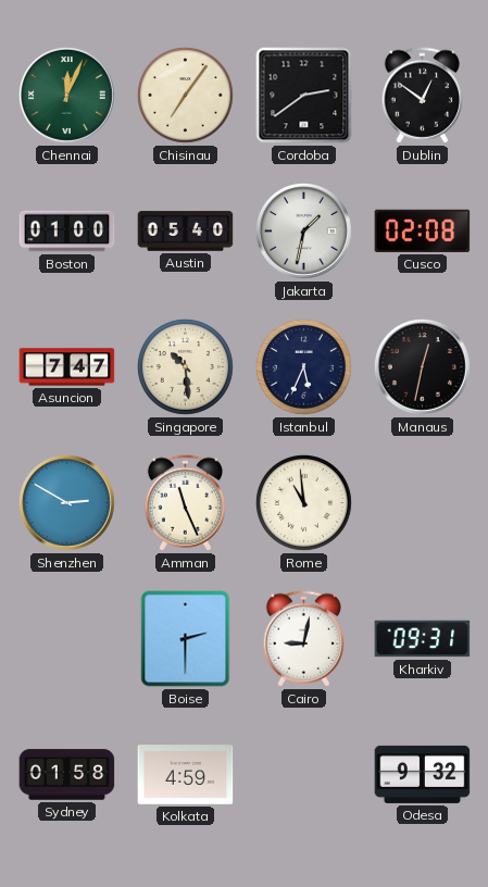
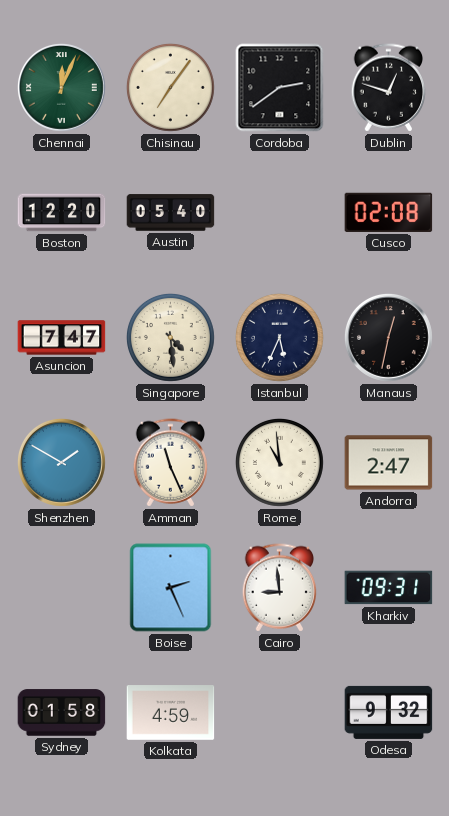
Dublin: 12:51 -> 12:48 (389, 88)
Boston: 01:00 -> 12:20 (62, 213)
Jakarta: 1:32 -> none (303, 230)
Singapore: 10:29 -> 4:29 (170, 337)
Shenzhen: 2:50 -> 1:50 (61, 462)
Andorra: none -> 2:47 (389, 463)
Boise: 2:30 -> 2:26 (171, 588)
Cairo: 9:02 -> 8:59 (280, 588)
